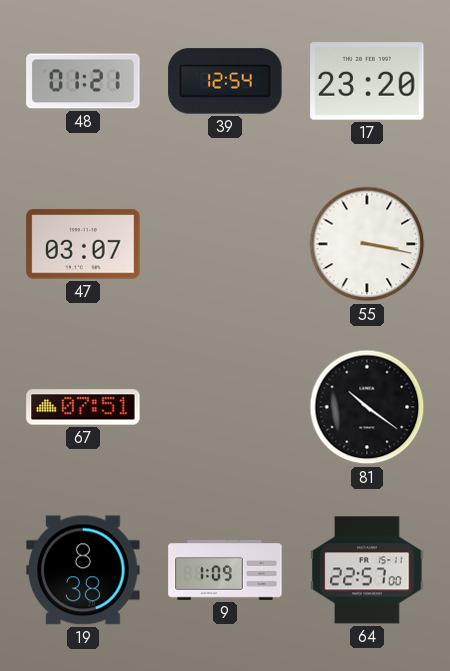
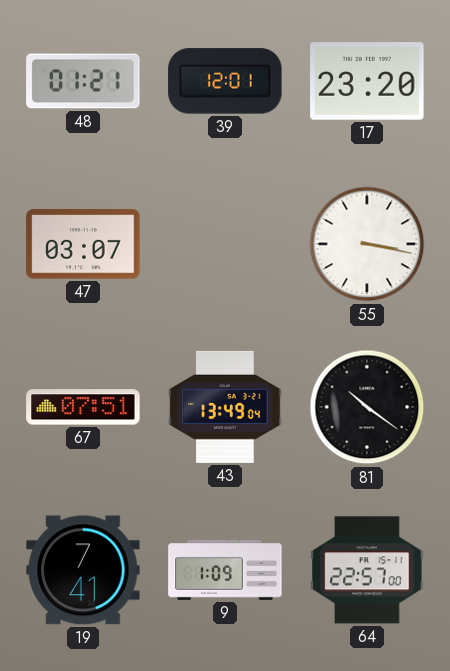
39: 12:54 -> 12:01 (225, 81)
43: none -> 13:49 (225, 407)
19: 8:38 -> 7:41 (83, 570)
